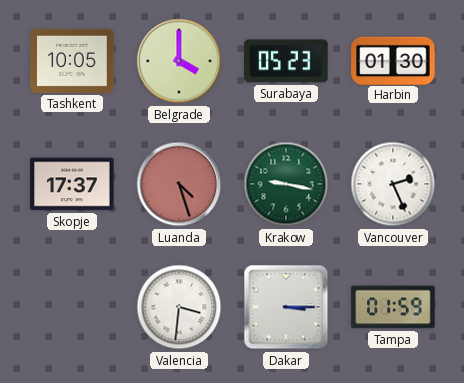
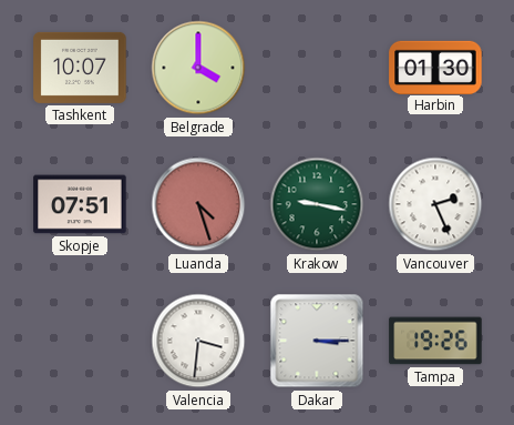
Tashkent: 10:05 -> 10:07 (80, 68)
Surabaya: 05:23 -> none (286, 61)
Skopje: 17:37 -> 07:51 (80, 204)
Tampa: 01:59 -> 19:26 (435, 341)
